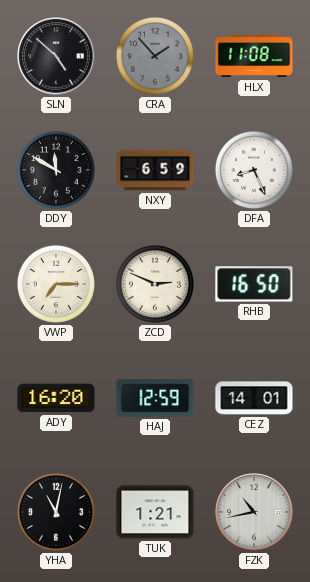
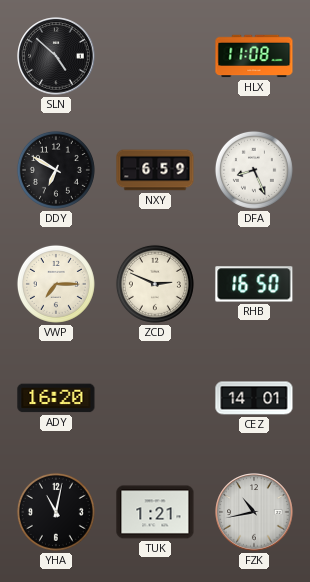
CRA: 1:53 -> none (155, 56)
DDY: 11:50 -> 6:50 (56, 170)
HAJ: 12:59 -> none (155, 398)
